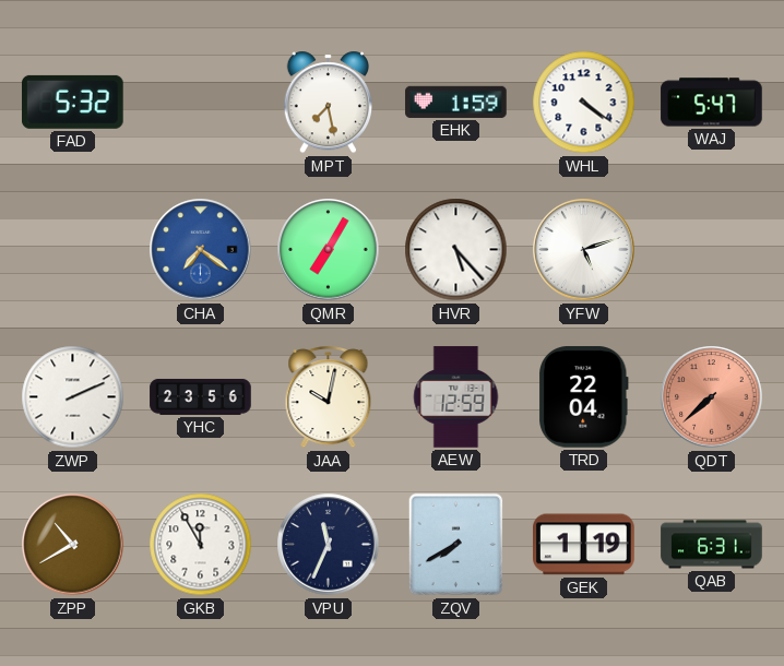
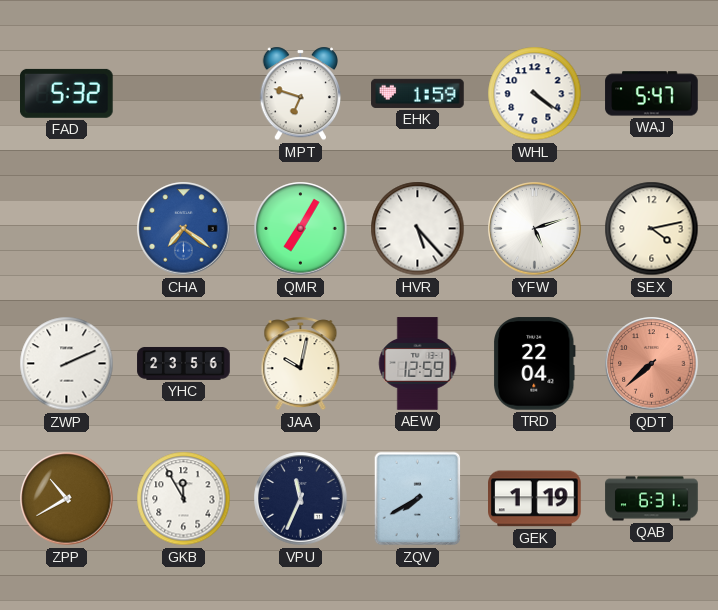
MPT: 7:28 -> 6:48 (300, 94)
SEX: none -> 4:13 (652, 229)
